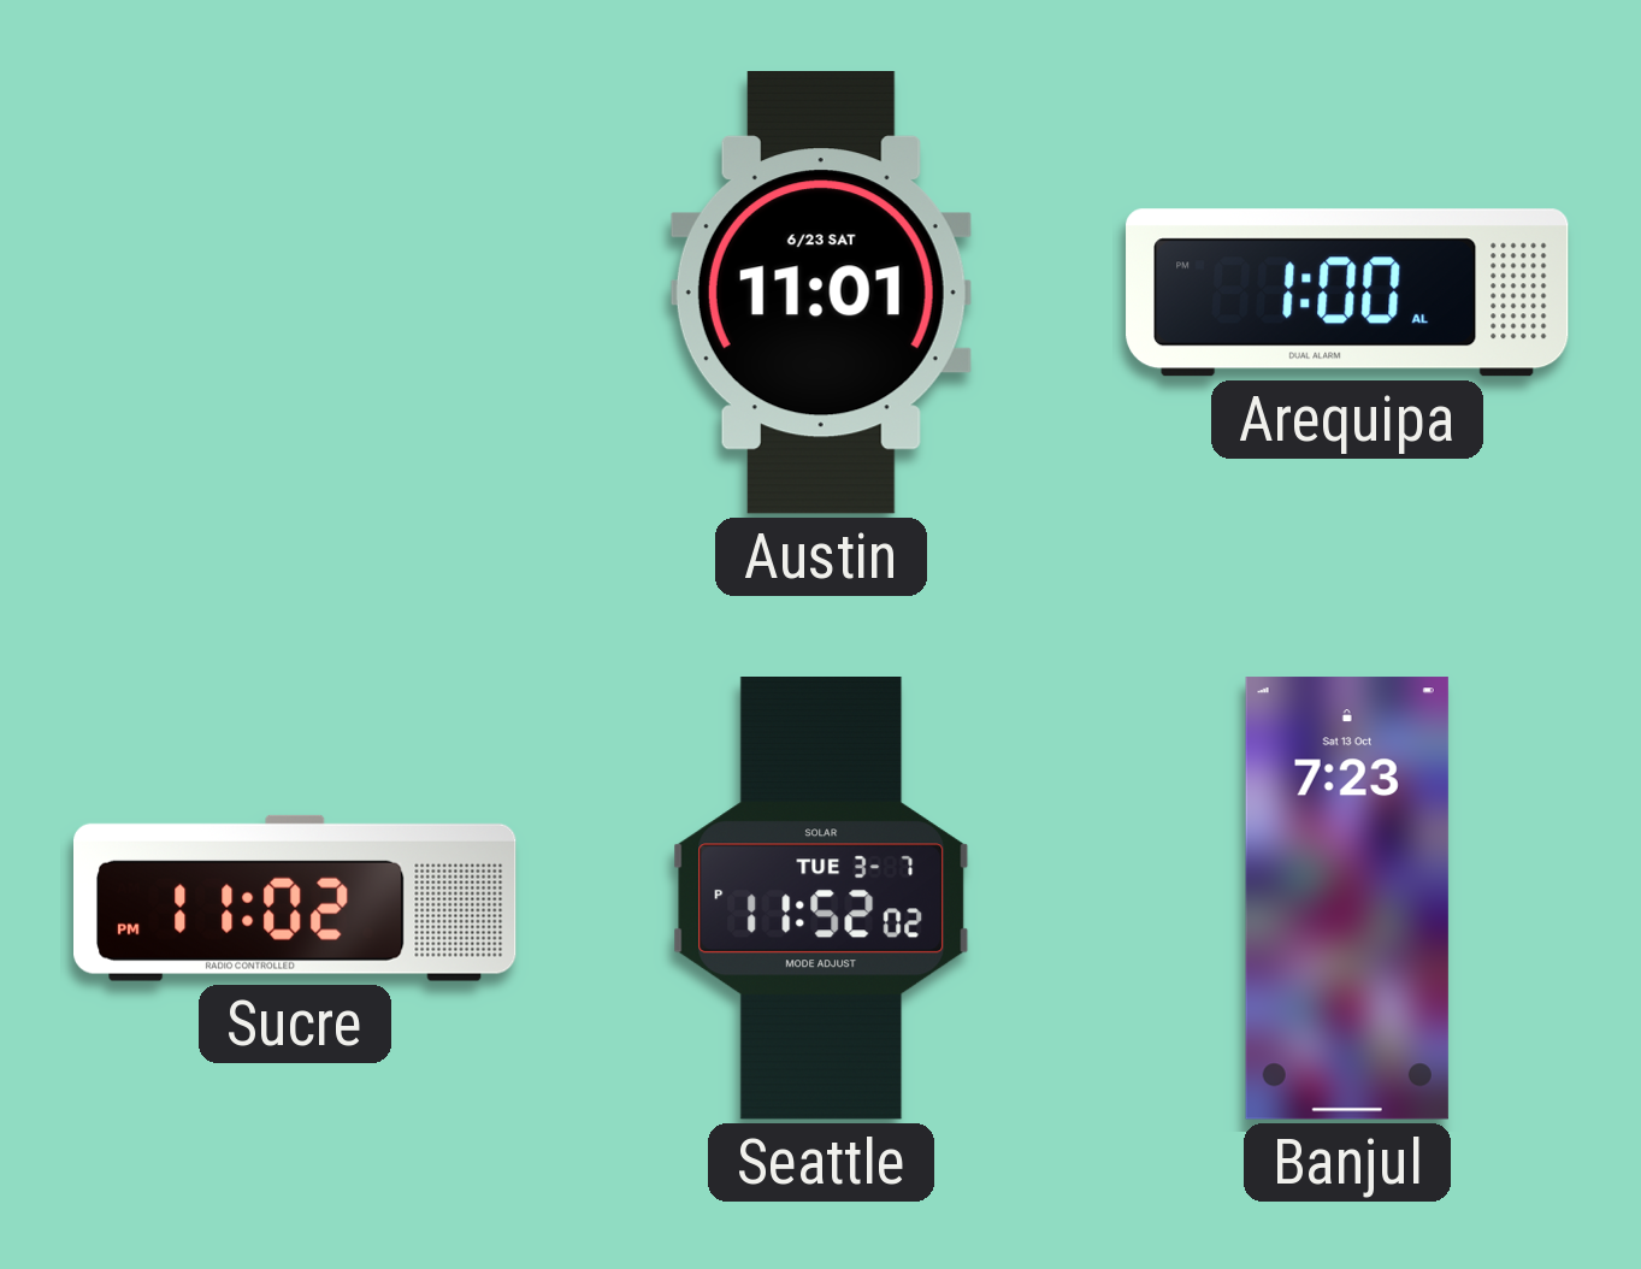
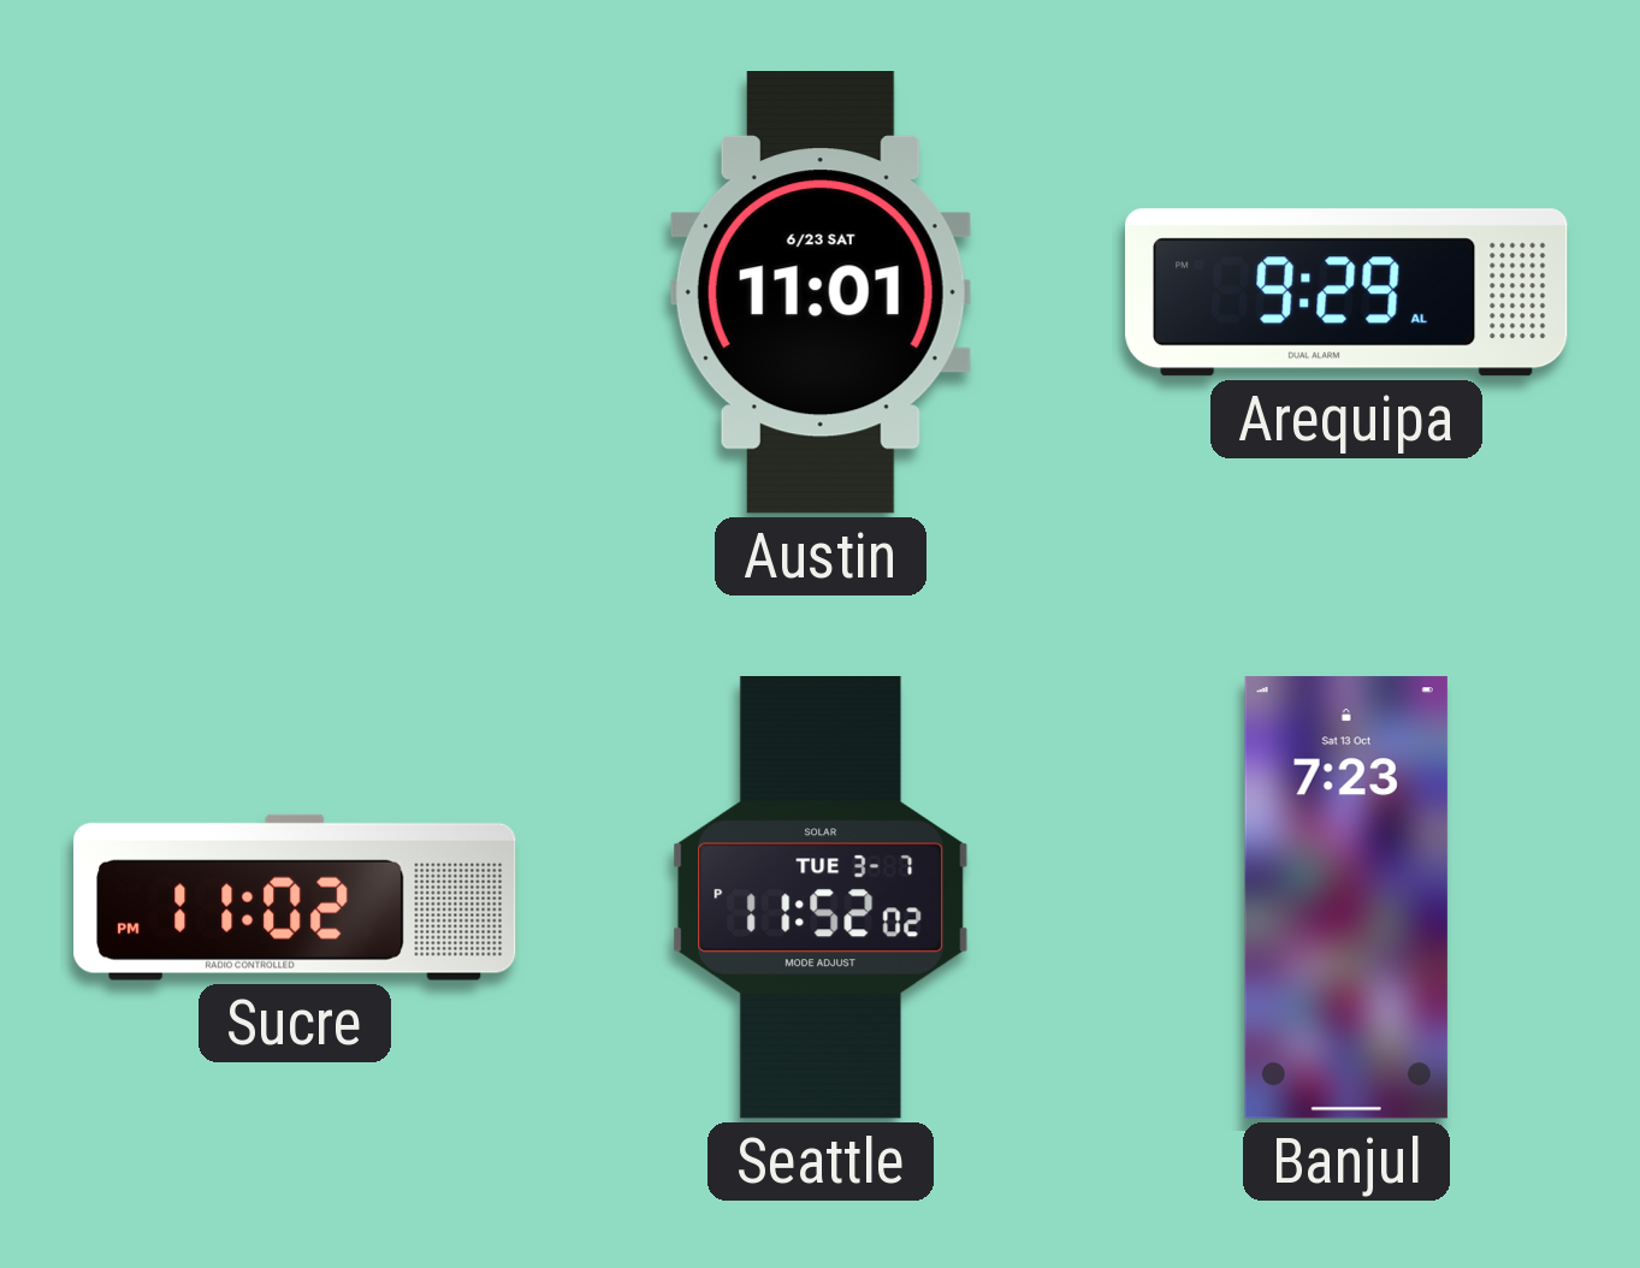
Arequipa: 1:00 -> 9:29 (1346, 292)
